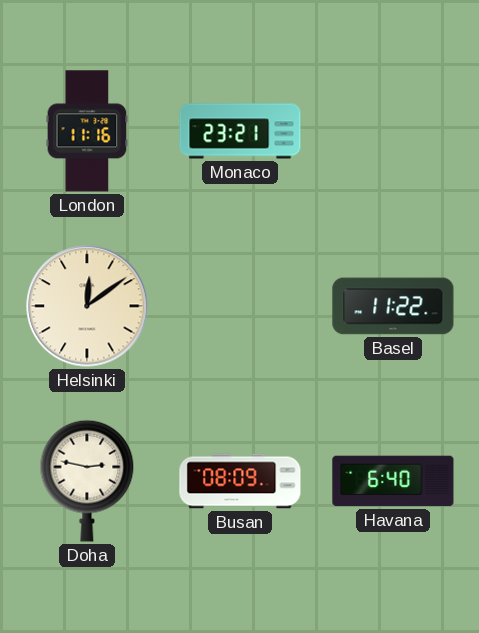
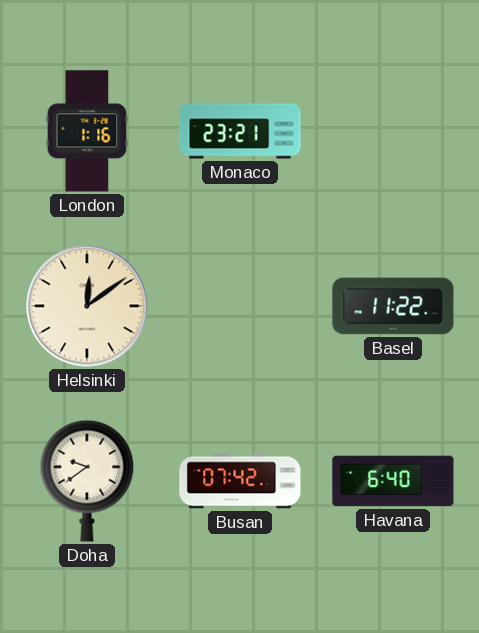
London: 11:16 -> 1:16 (87, 131)
Doha: 2:47 -> 9:39 (87, 481)
Busan: 08:09 -> 07:42 (240, 481)
